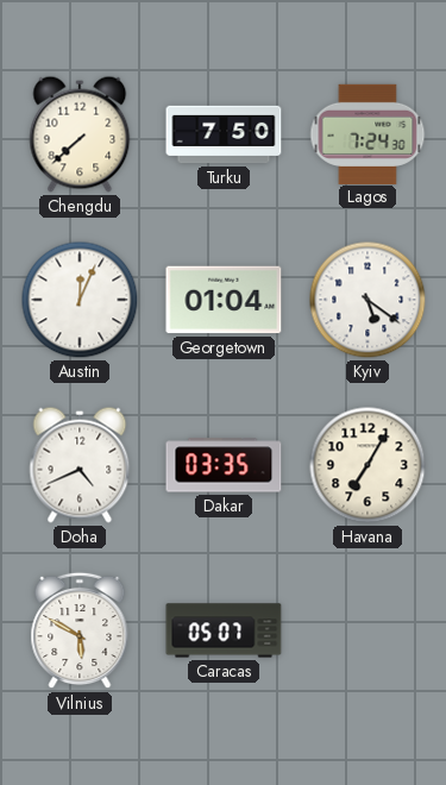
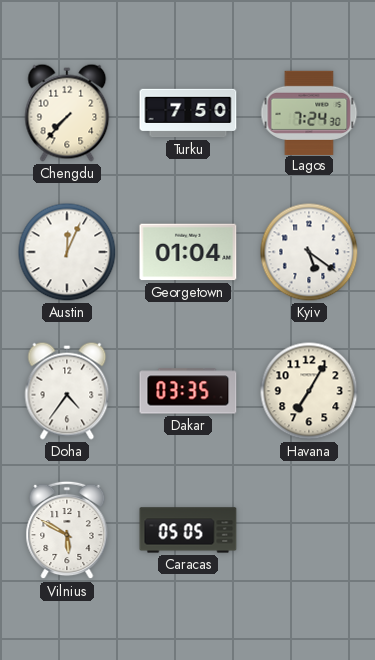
Chengdu: 7:38 -> 7:37 (67, 113)
Doha: 4:41 -> 4:36 (67, 391)
Caracas: 05:07 -> 05:05 (188, 530)
